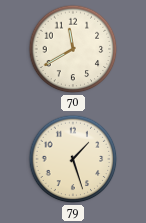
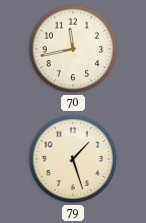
70: 11:40 -> 11:43 (73, 49)
